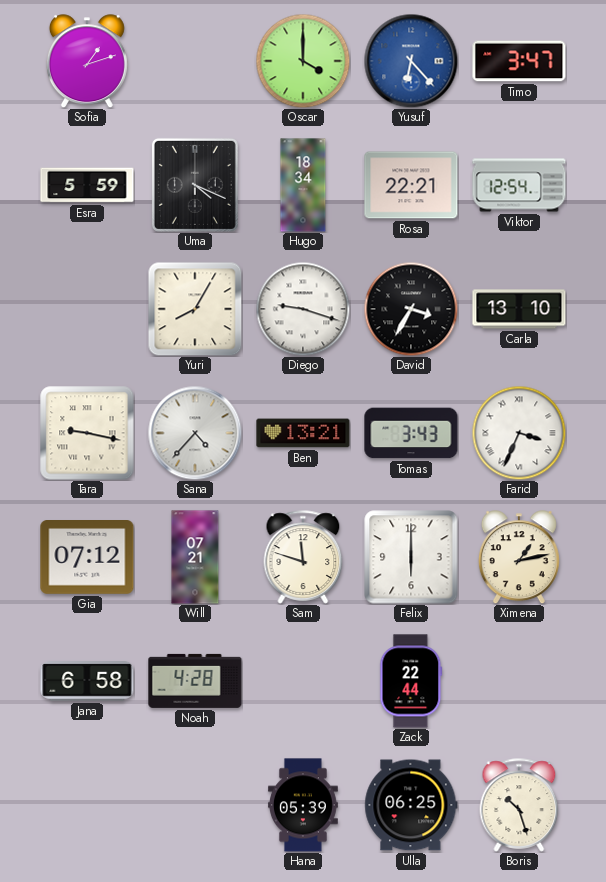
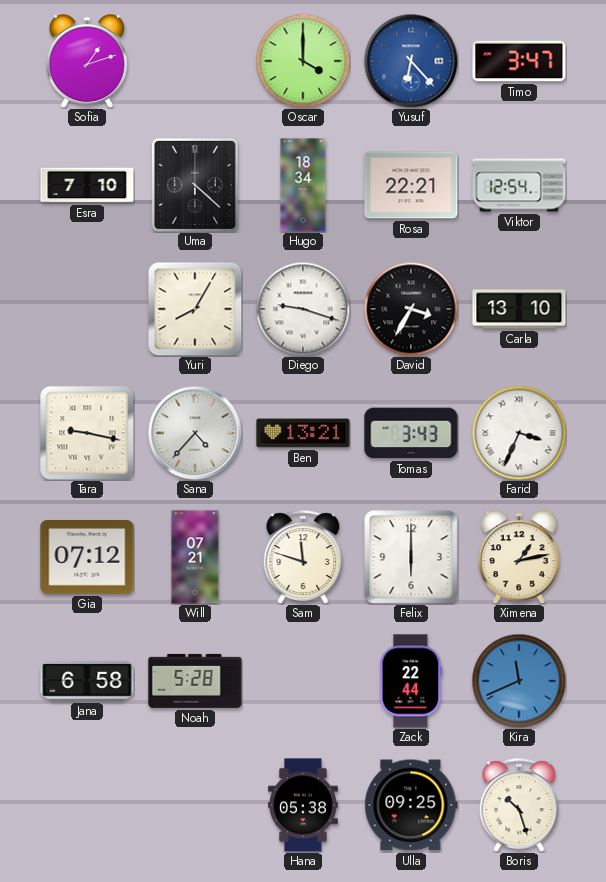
Esra: 5:59 -> 7:10 (87, 185)
Uma: 4:19 -> 4:22 (195, 185)
Noah: 4:28 -> 5:28 (195, 681)
Kira: none -> 11:41 (519, 681)
Hana: 05:39 -> 05:38 (303, 805)
Ulla: 06:25 -> 09:25 (411, 805)
